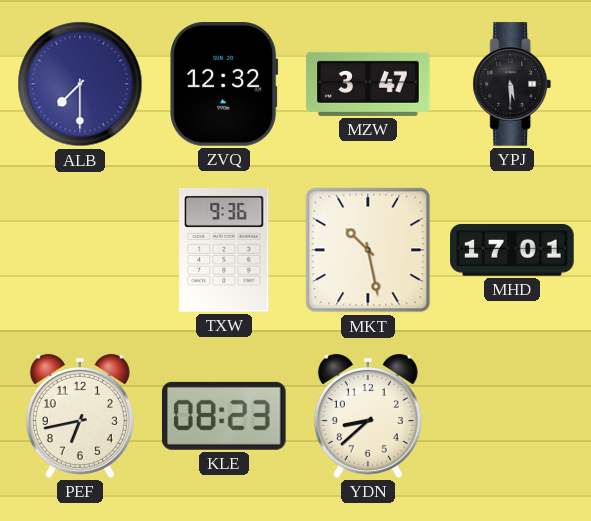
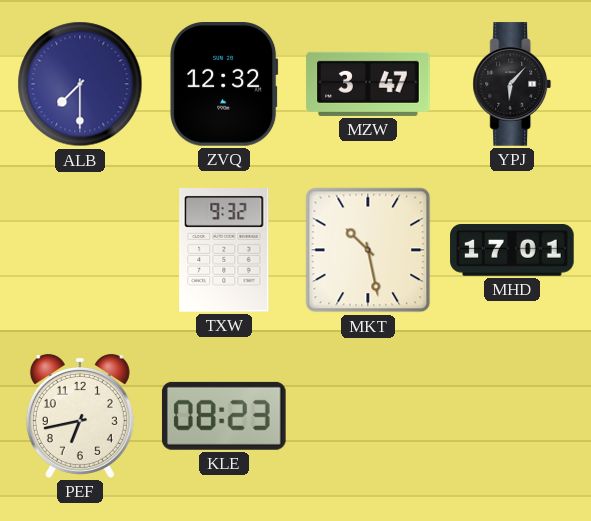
YPJ: 5:30 -> 6:07 (512, 84)
TXW: 9:36 -> 9:32 (224, 251)
YDN: 8:38 -> none (368, 416)
